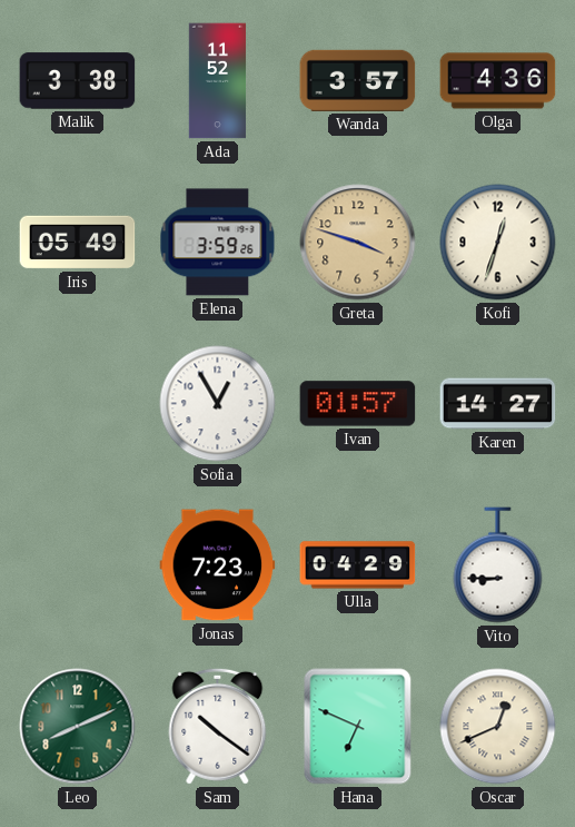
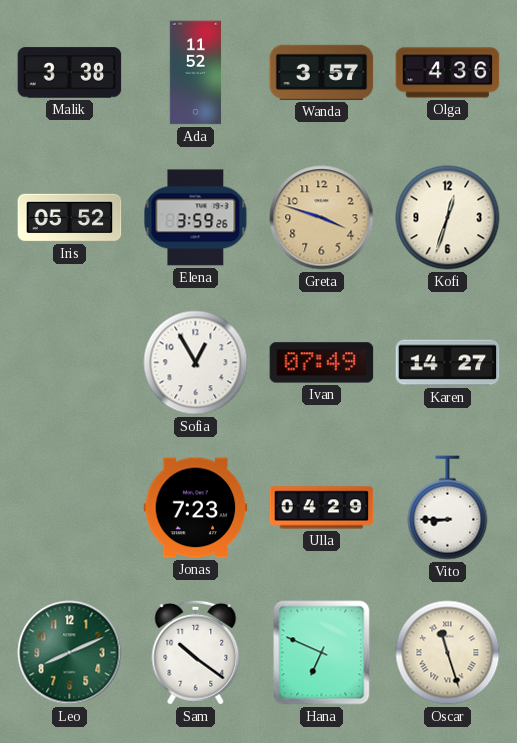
Iris: 05:49 -> 05:52 (70, 218)
Ivan: 01:57 -> 07:49 (322, 363)
Oscar: 12:41 -> 11:27 (448, 653)
